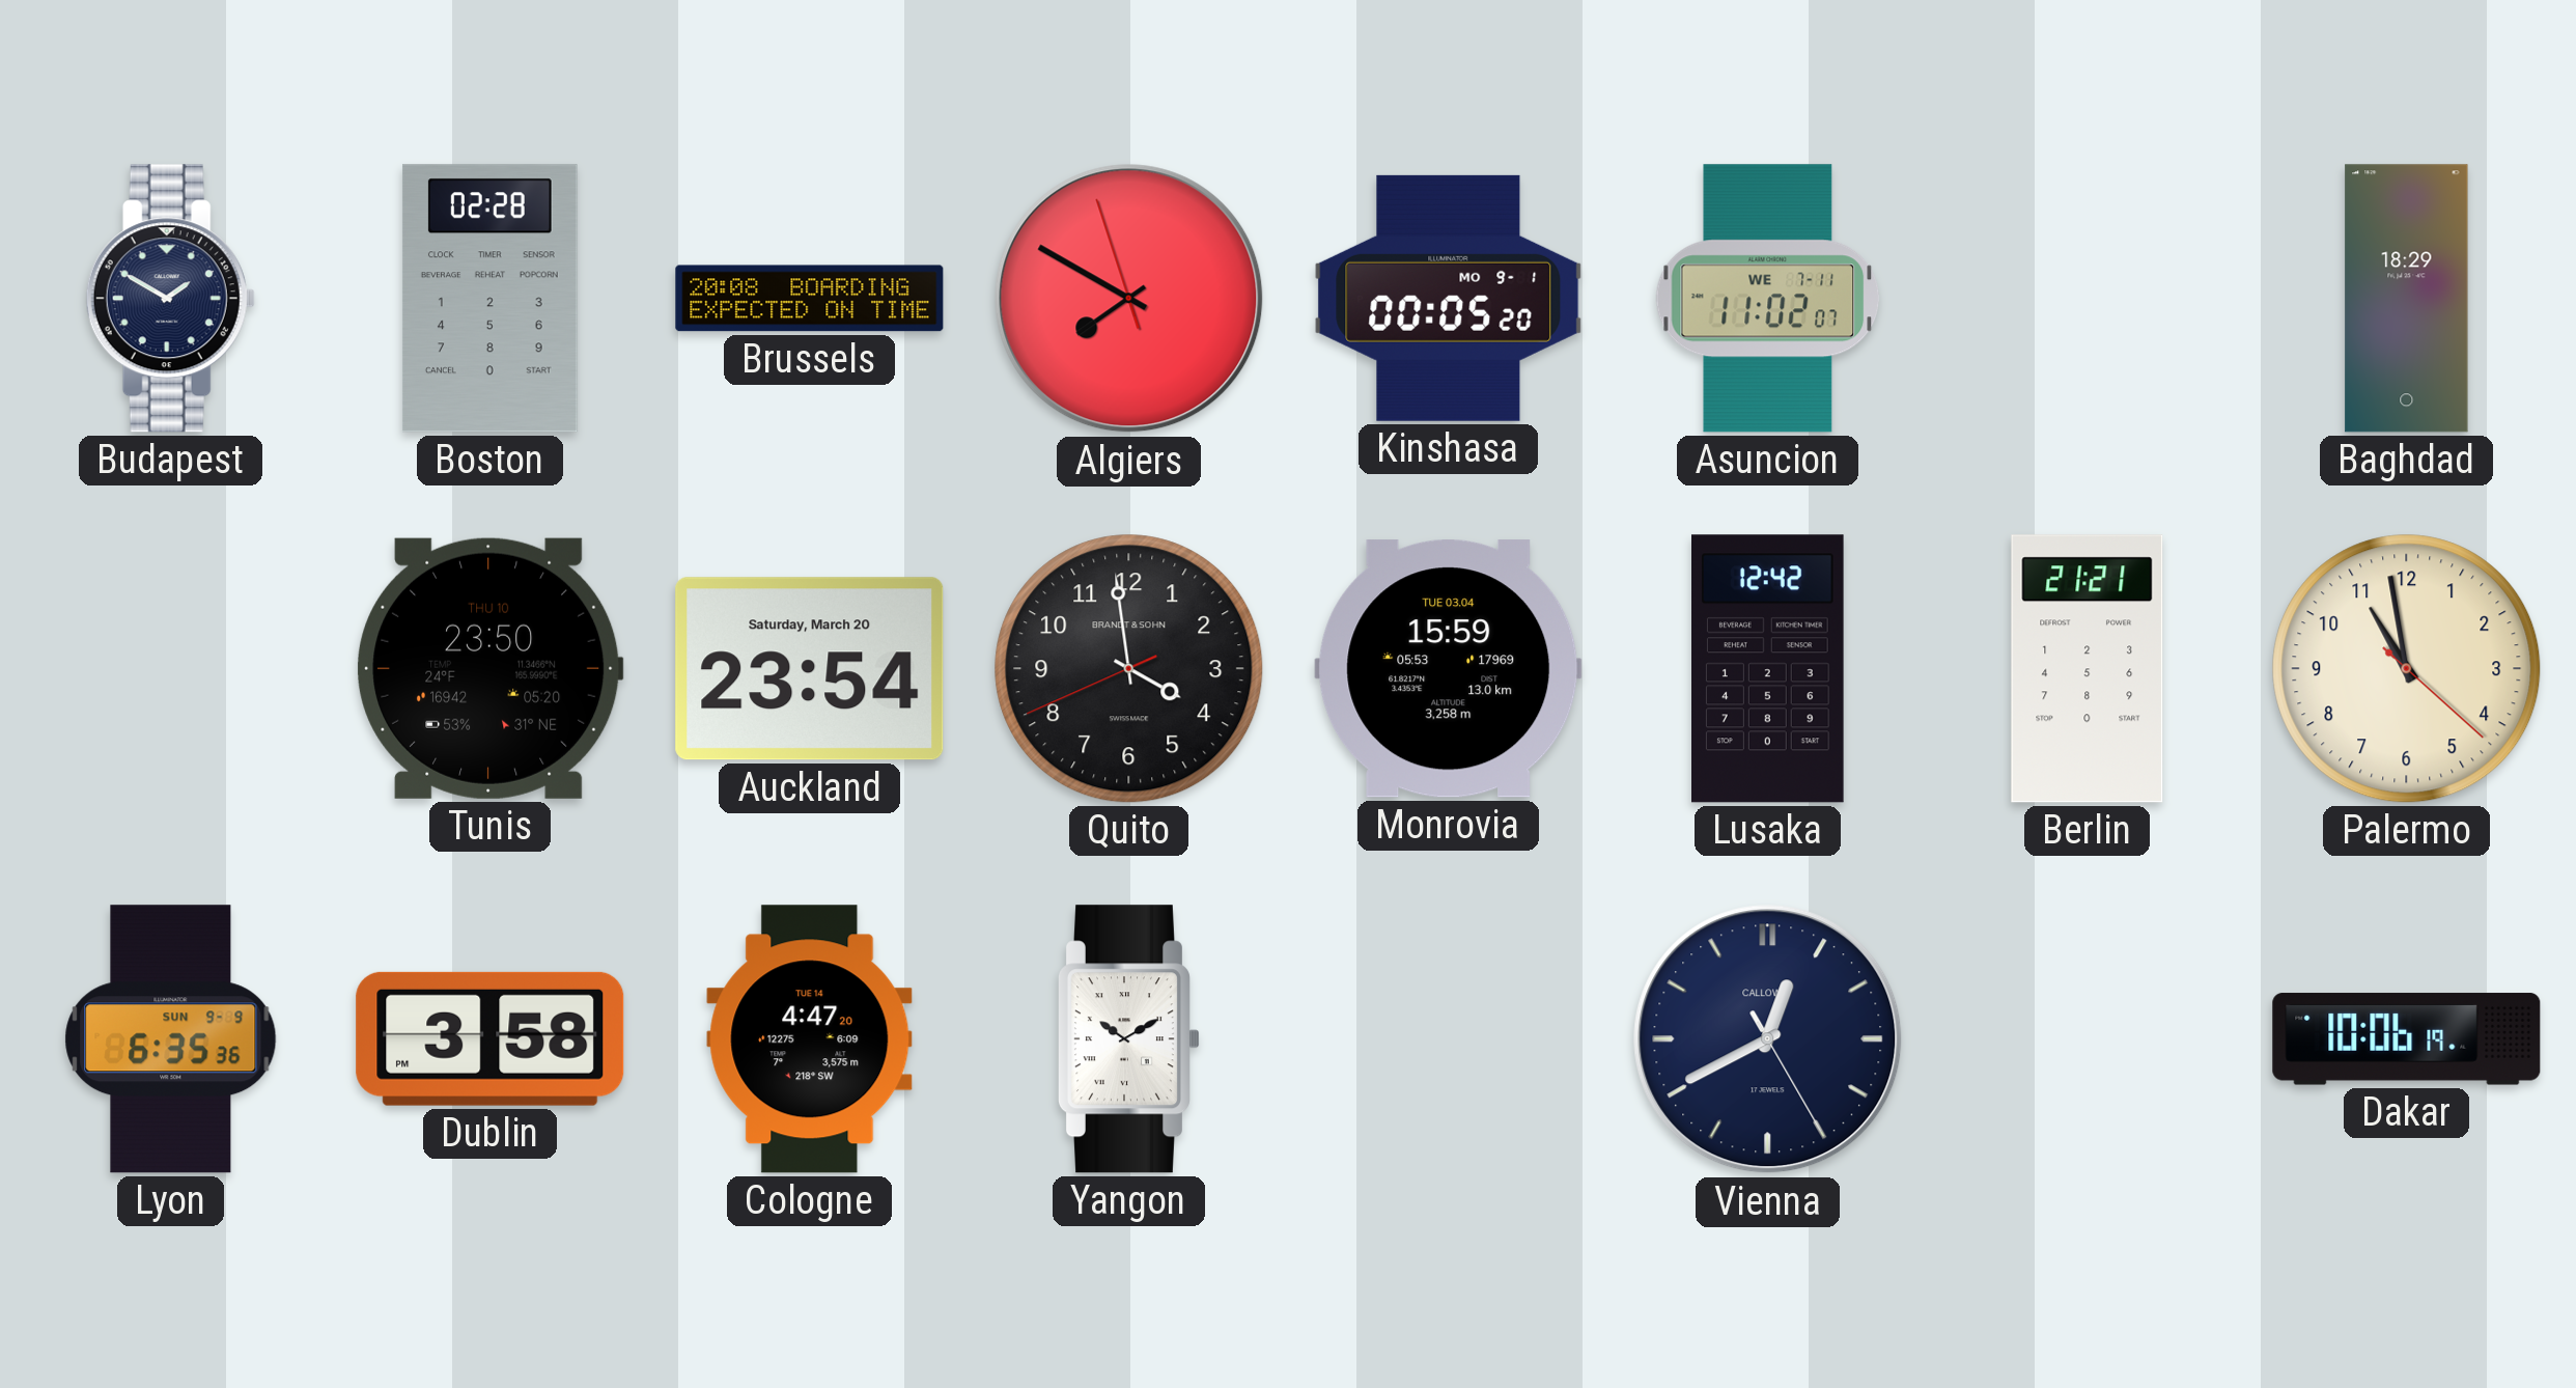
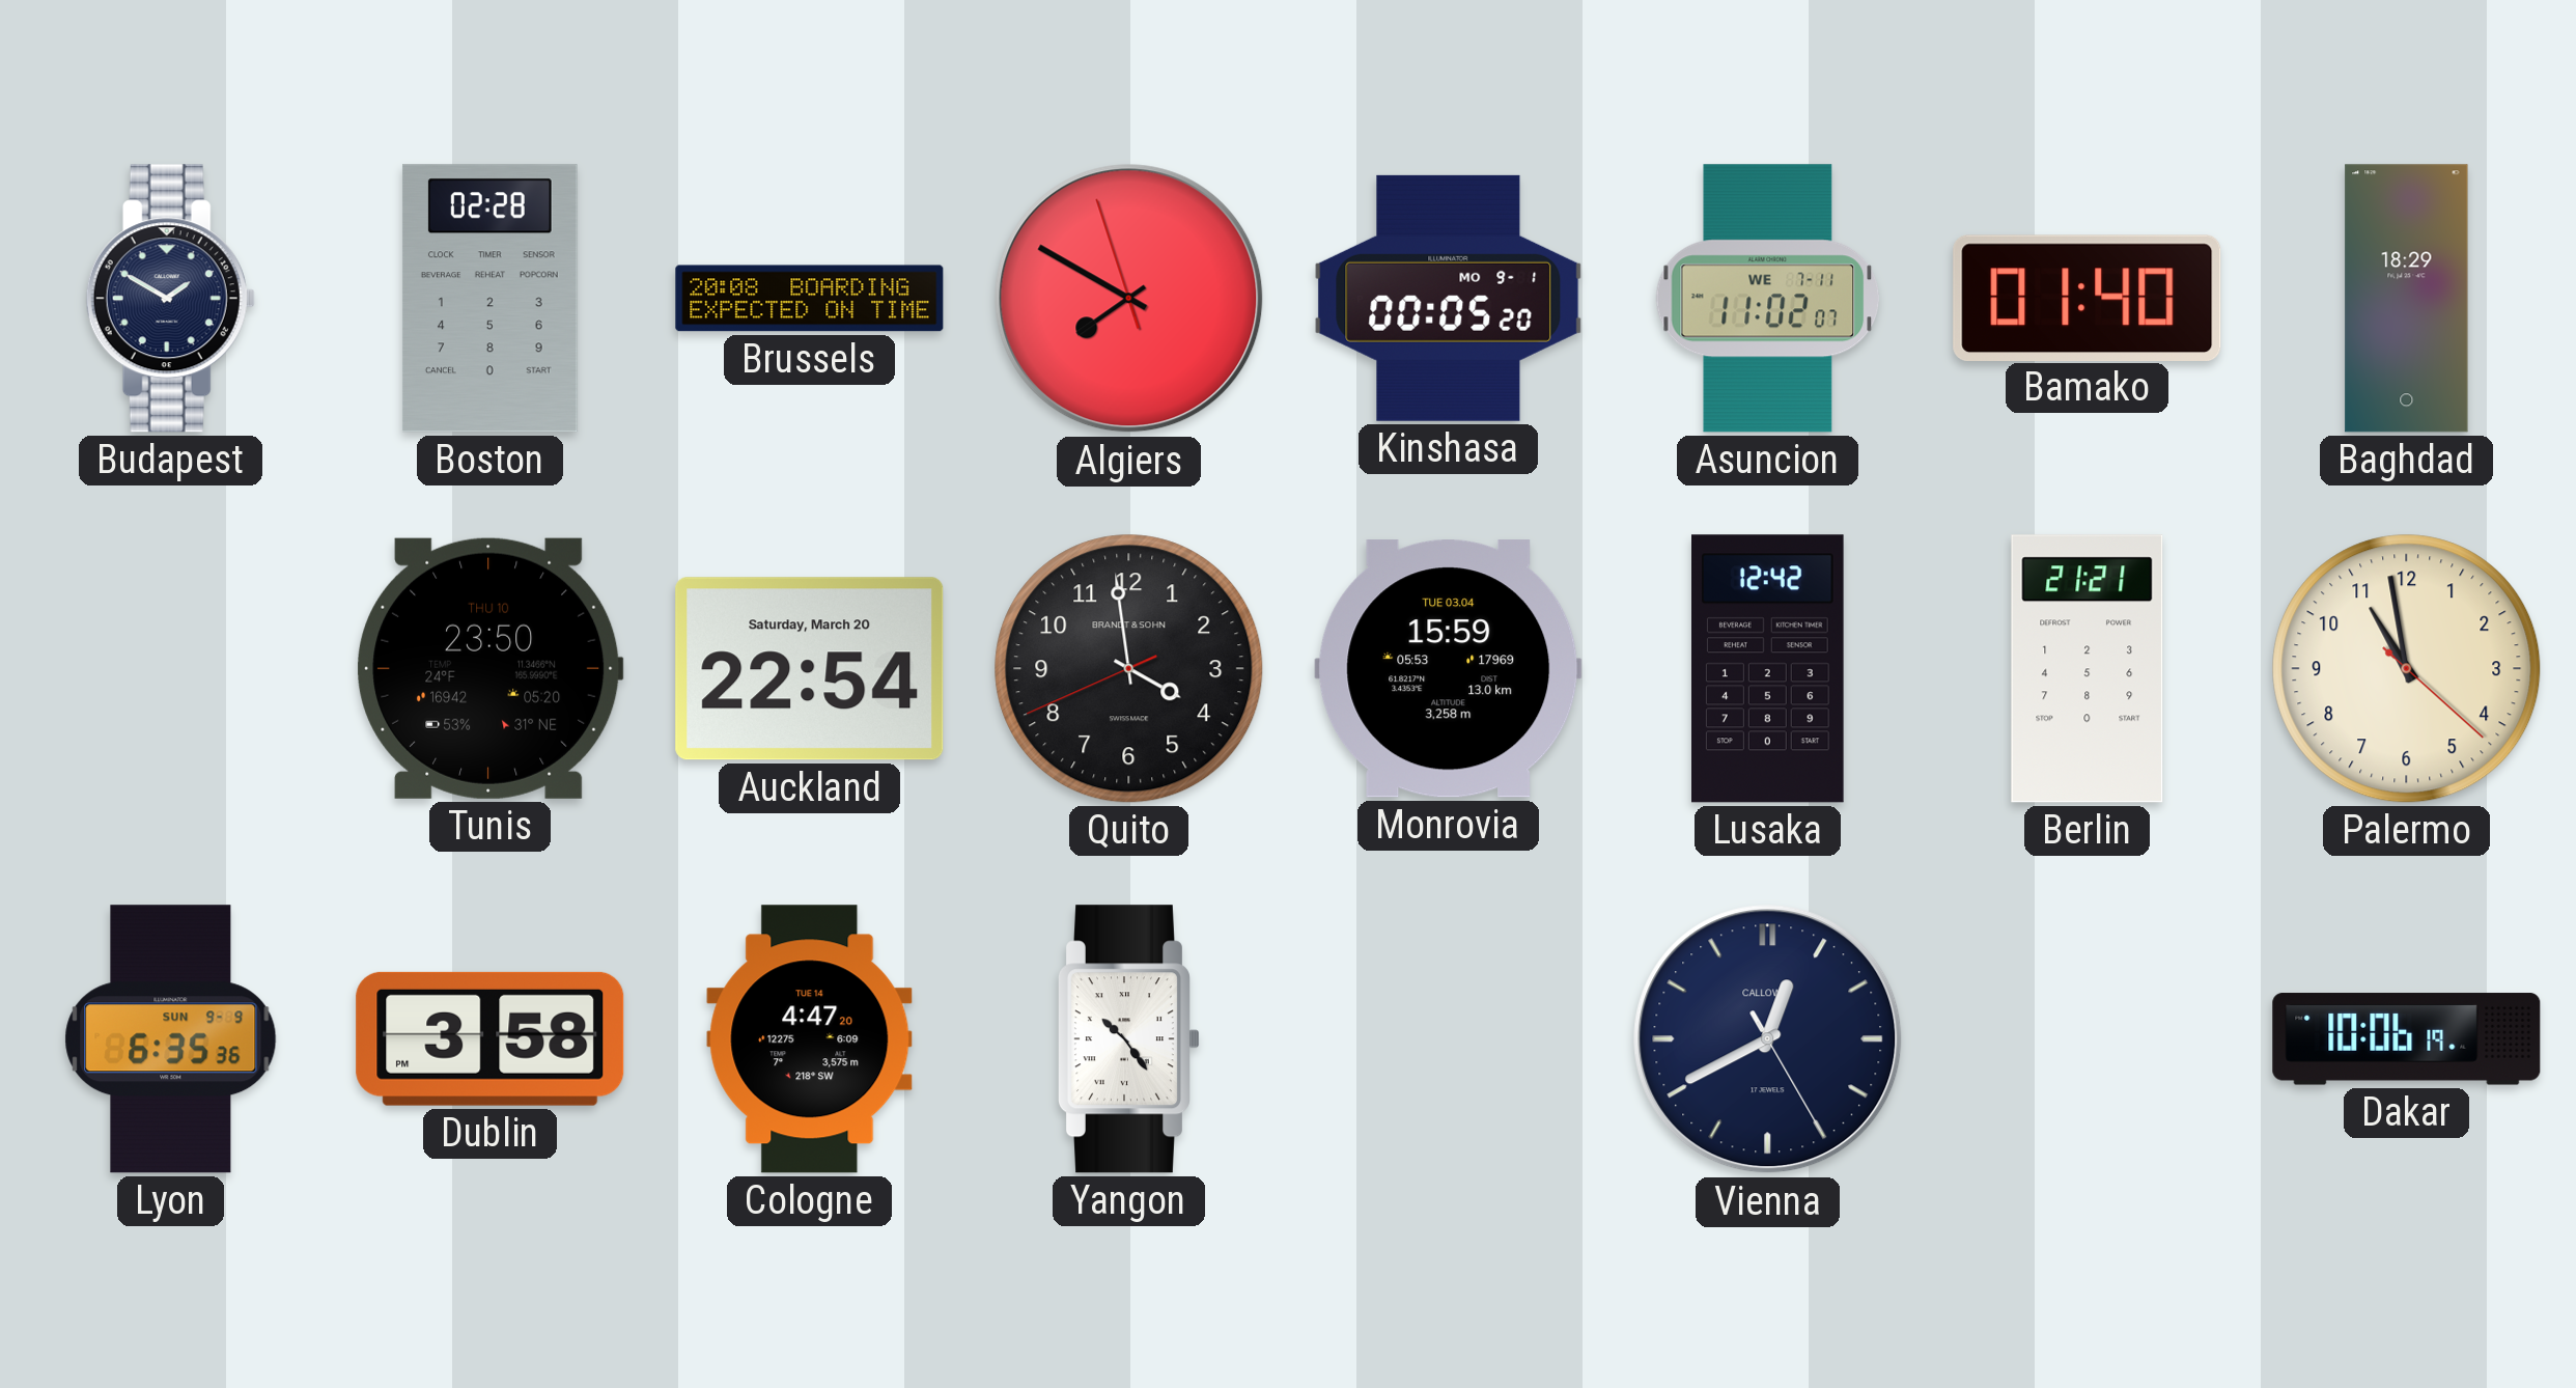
Bamako: none -> 01:40 (2088, 298)
Auckland: 23:54 -> 22:54 (810, 669)
Yangon: 10:10 -> 10:24 (1128, 1039)
